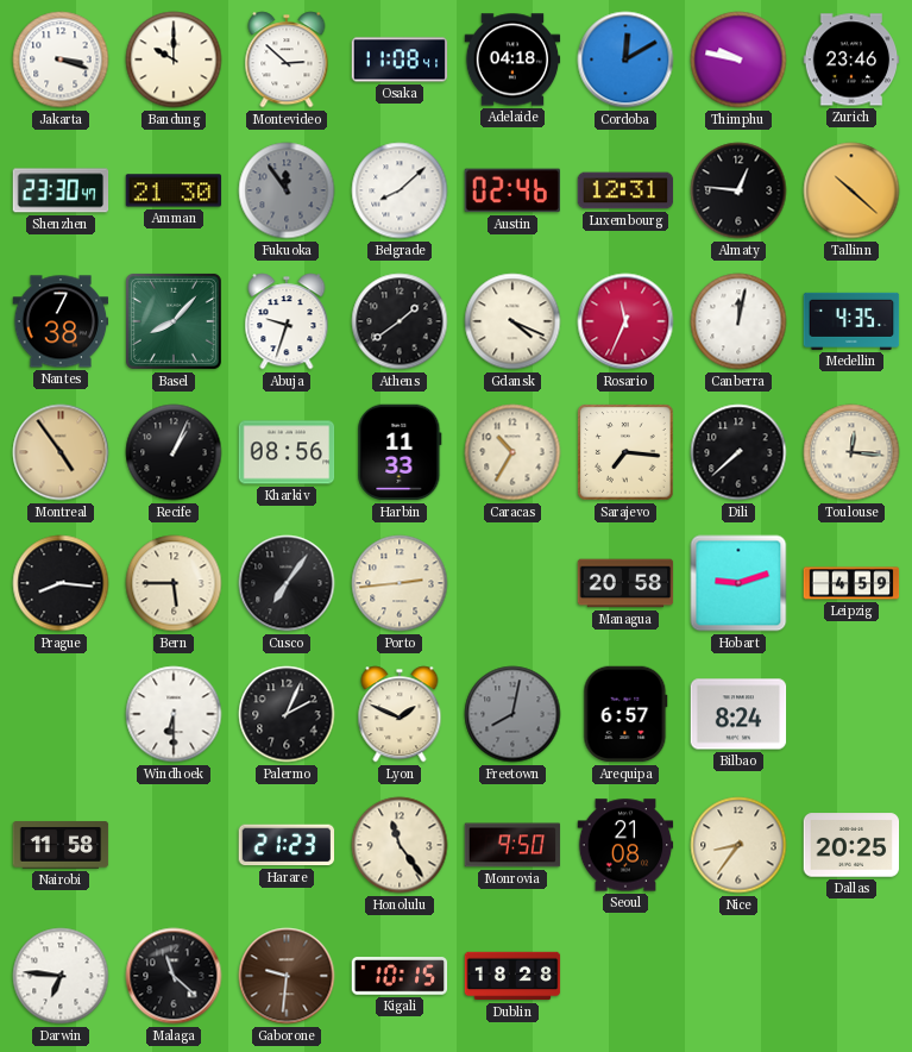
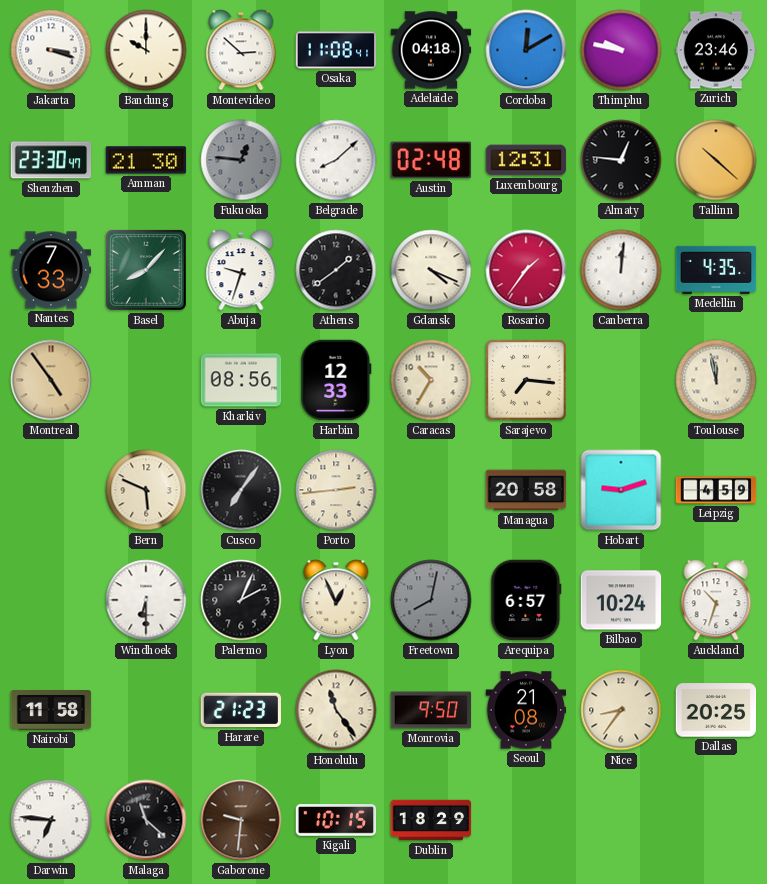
Fukuoka: 11:54 -> 12:46 (241, 160)
Austin: 02:46 -> 02:48 (430, 160)
Nantes: 7:38 -> 7:33 (51, 270)
Rosario: 11:34 -> 1:36 (526, 270)
Canberra: 12:02 -> 12:01 (621, 270)
Recife: 1:04 -> none (174, 452)
Harbin: 11:33 -> 12:33 (336, 380)
Dili: 7:38 -> none (738, 452)
Toulouse: 12:16 -> 11:58 (716, 380)
Prague: 8:16 -> none (61, 583)
Bern: 5:45 -> 5:49 (146, 490)
Lyon: 1:49 -> 12:56 (336, 600)
Bilbao: 8:24 -> 10:24 (621, 600)
Auckland: none -> 10:33 (716, 600)
Dublin: 18:28 -> 18:29 (431, 820)
